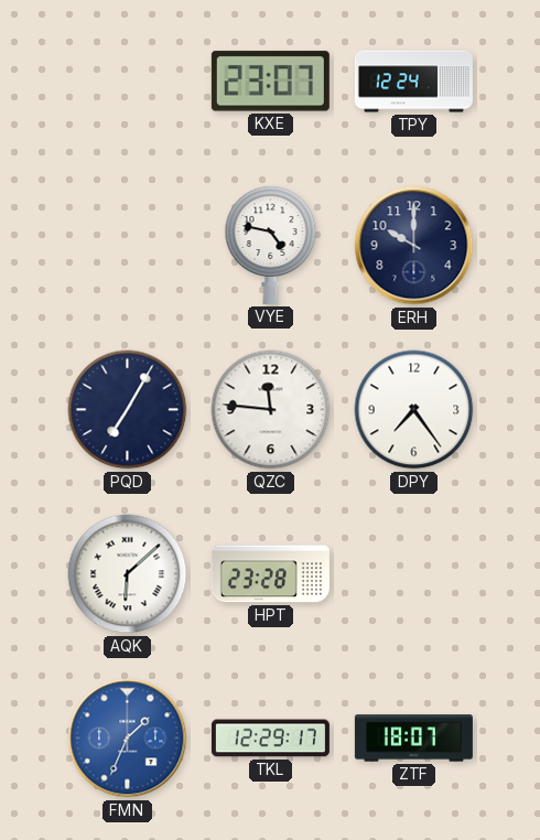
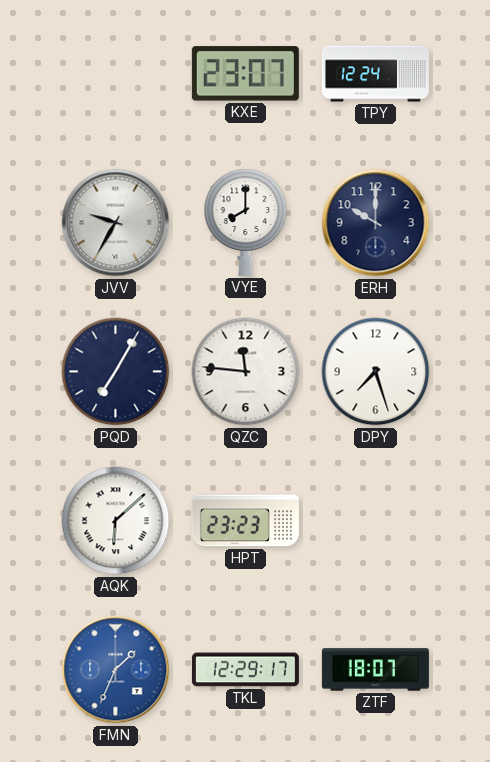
JVV: none -> 9:35 (116, 223)
VYE: 4:47 -> 8:00 (246, 222)
DPY: 7:24 -> 7:27 (376, 372)
HPT: 23:28 -> 23:23 (245, 521)
